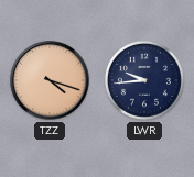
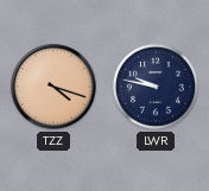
LWR: 9:44 -> 9:47 (156, 87)
